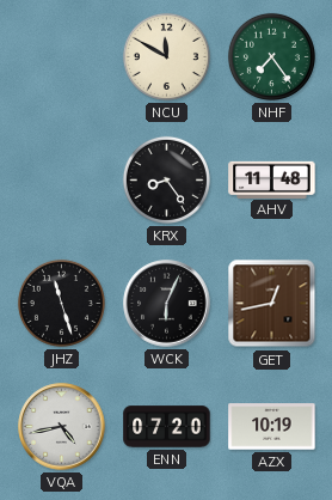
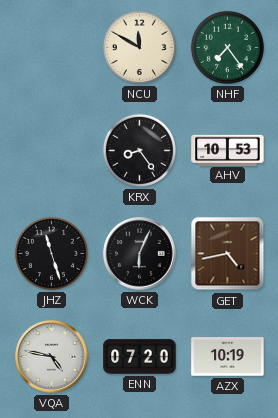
AHV: 11:48 -> 10:53 (228, 150)
GET: 12:43 -> 4:43 (228, 254)
VQA: 4:43 -> 4:47 (52, 357)
